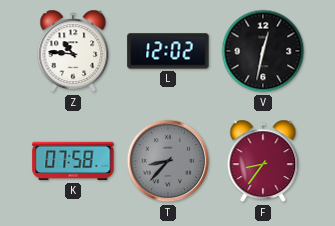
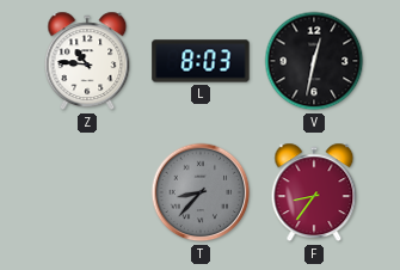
L: 12:02 -> 8:03 (201, 61)
K: 07:58 -> none (73, 161)
